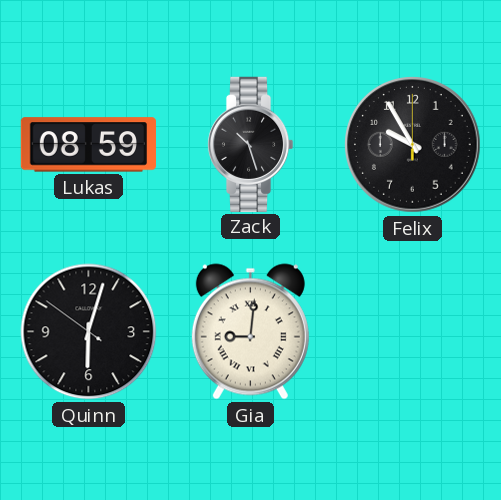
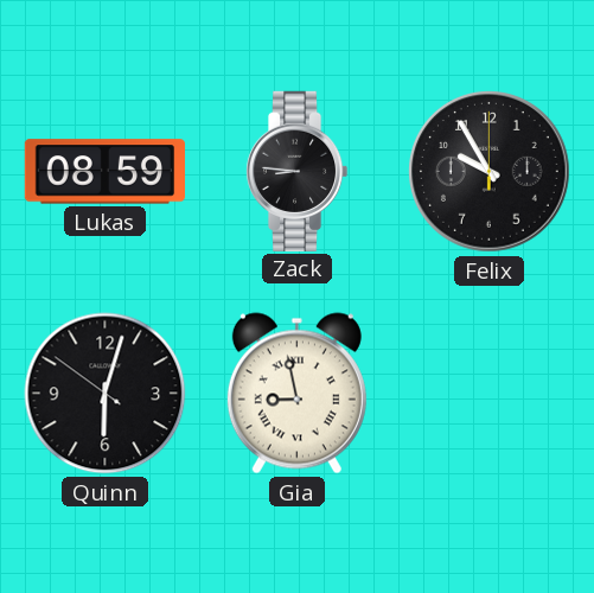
Zack: 10:27 -> 8:46 (296, 171)
Gia: 9:01 -> 8:58 (296, 394)
